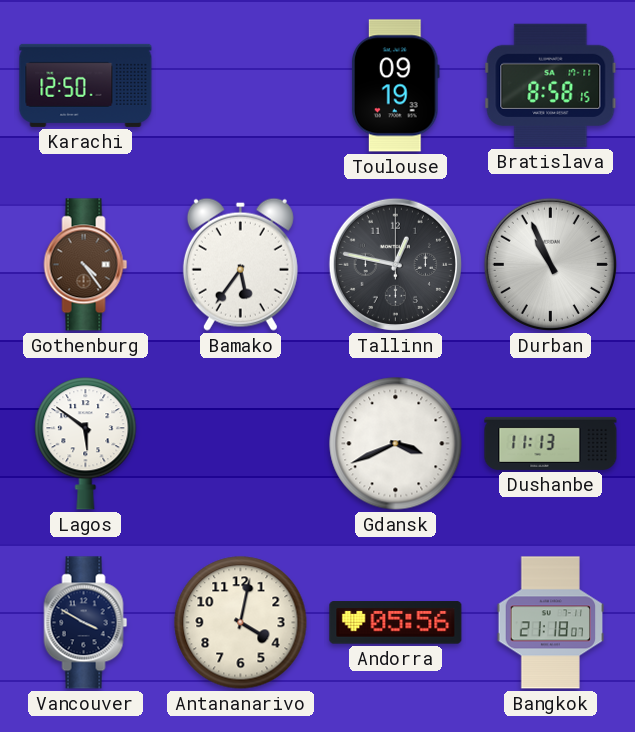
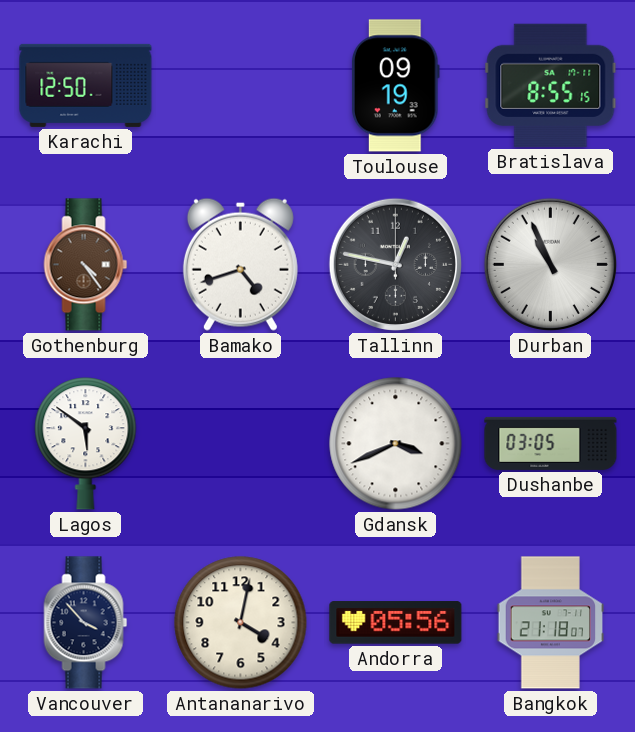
Bratislava: 8:58 -> 8:55 (551, 85)
Bamako: 5:36 -> 4:42 (240, 264)
Dushanbe: 11:13 -> 03:05 (551, 443)
Vancouver: 3:50 -> 3:53 (86, 623)
